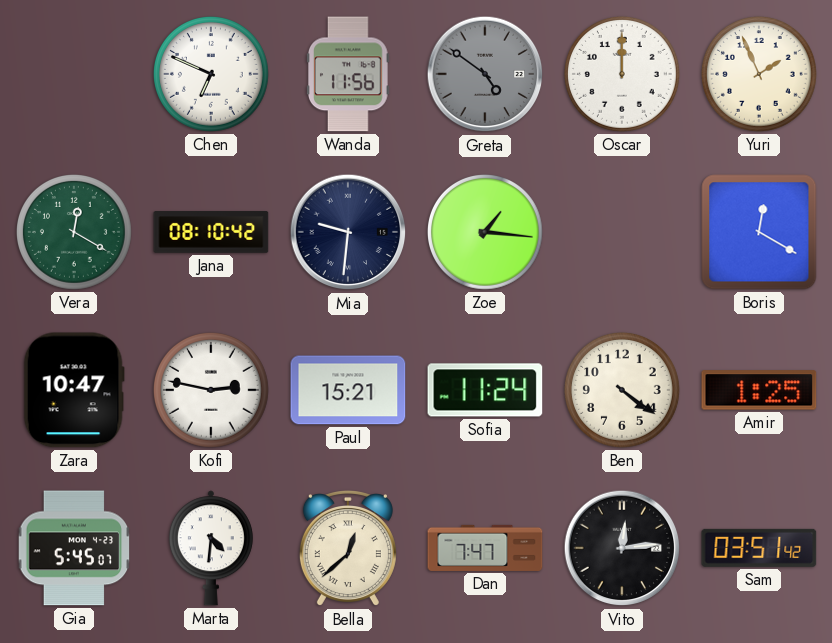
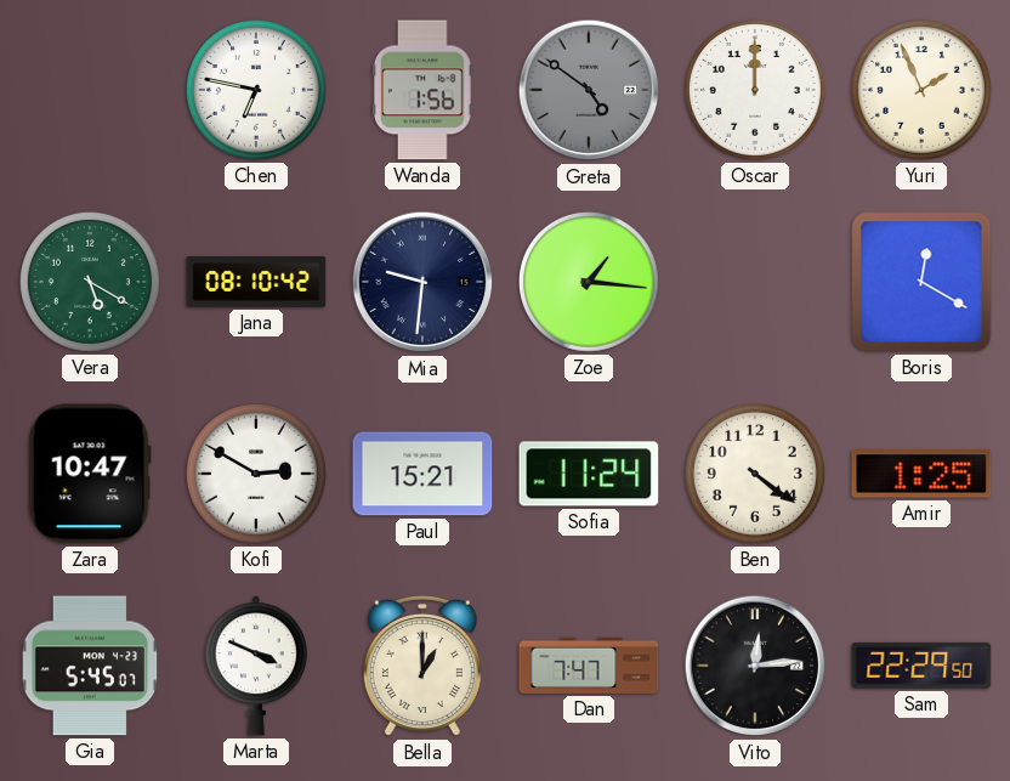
Chen: 6:49 -> 6:47 (256, 90)
Wanda: 11:56 -> 1:56 (424, 90)
Vera: 12:20 -> 5:20 (90, 282)
Kofi: 2:47 -> 2:50 (256, 474)
Marta: 4:31 -> 3:49 (256, 666)
Bella: 12:38 -> 1:00 (422, 667)
Sam: 03:51 -> 22:29 (921, 666)
